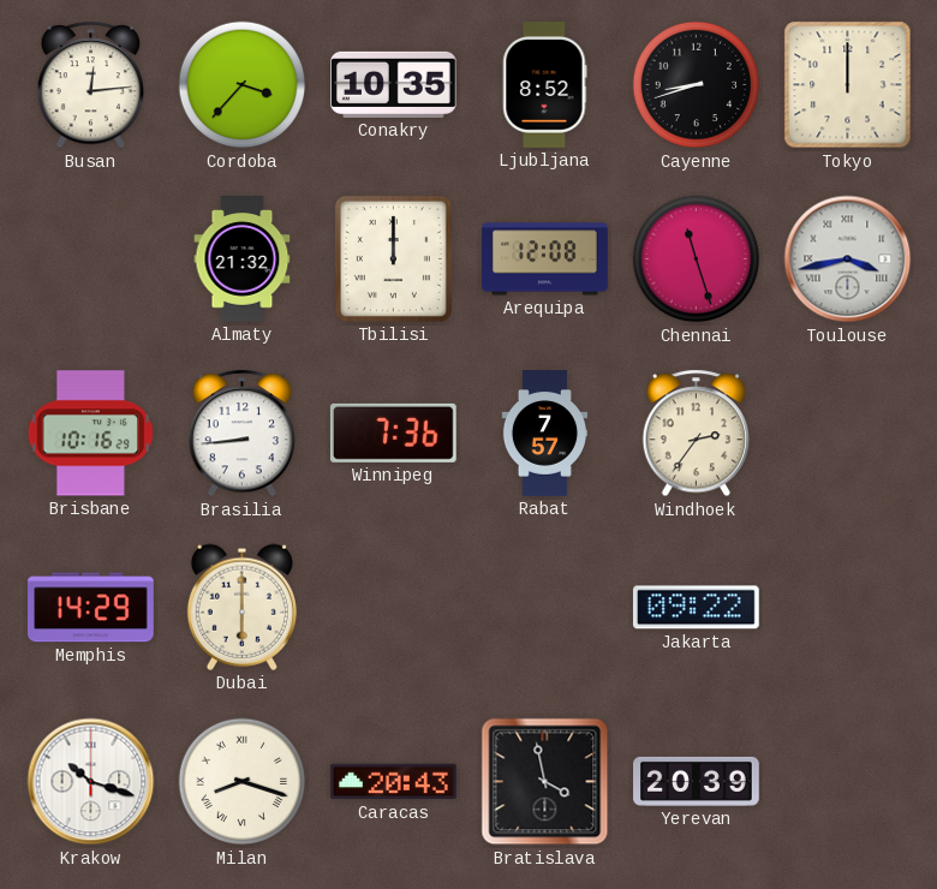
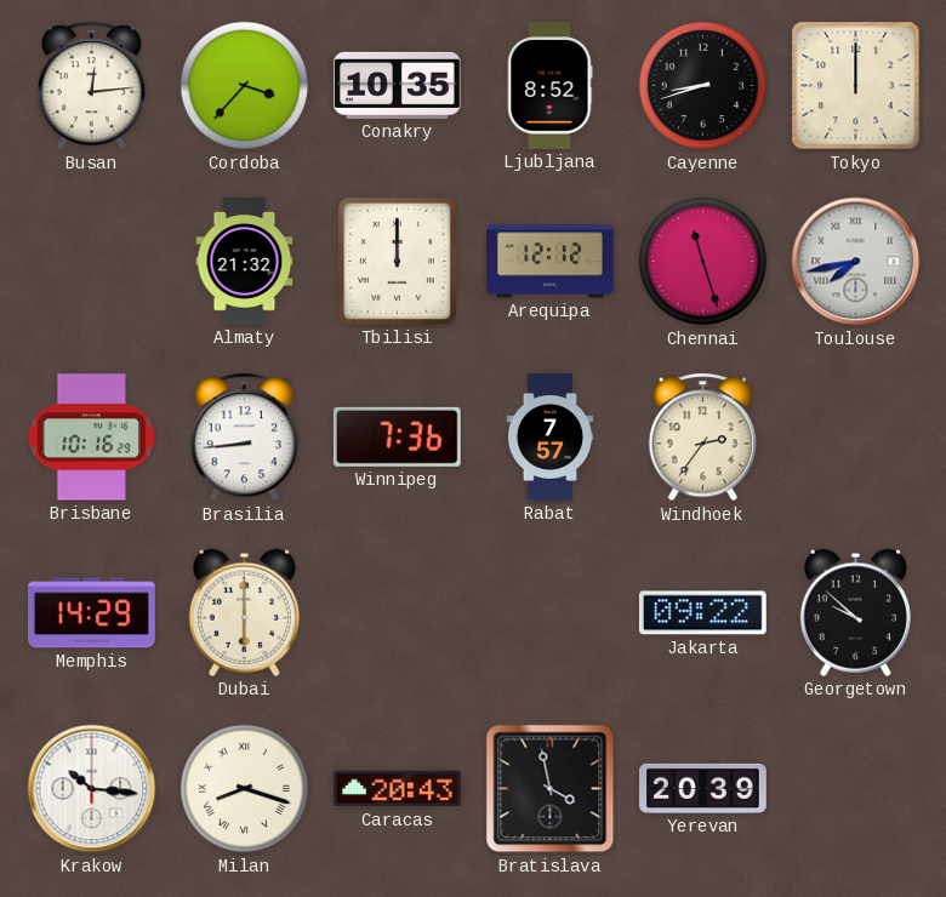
Arequipa: 12:08 -> 12:12 (551, 262)
Toulouse: 3:43 -> 7:43 (856, 262)
Georgetown: none -> 9:52 (855, 612)
Krakow: 10:18 -> 10:16 (92, 789)
